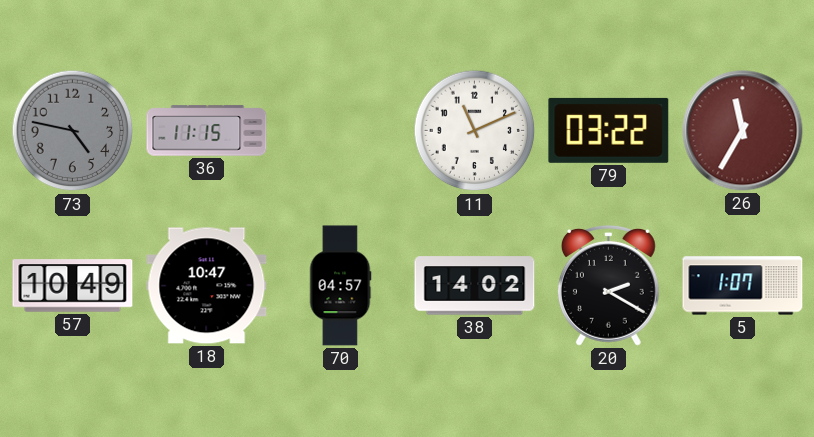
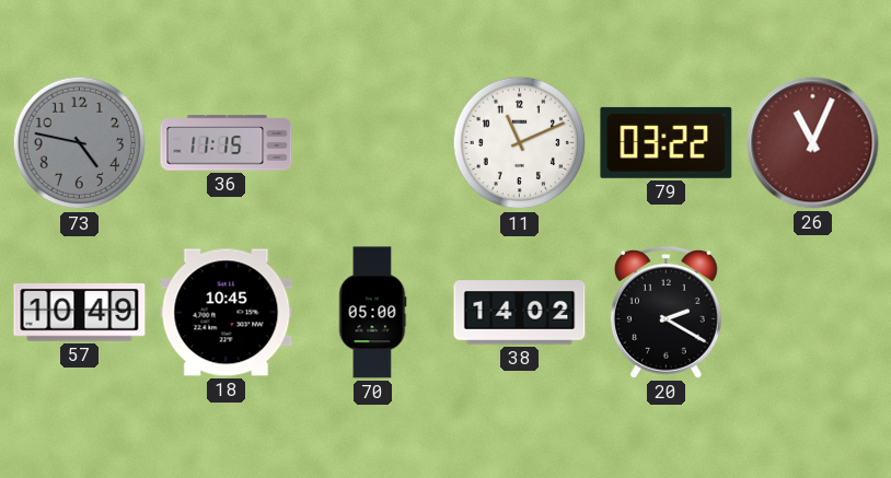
26: 11:35 -> 11:04 (813, 143)
18: 10:47 -> 10:45 (227, 313)
70: 04:57 -> 05:00 (372, 313)
5: 1:07 -> none (743, 286)
